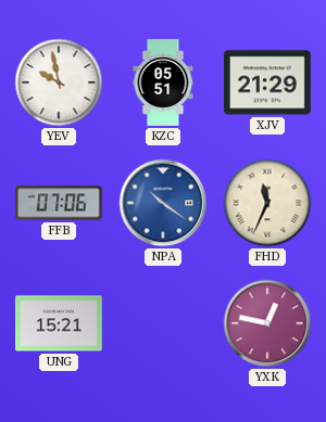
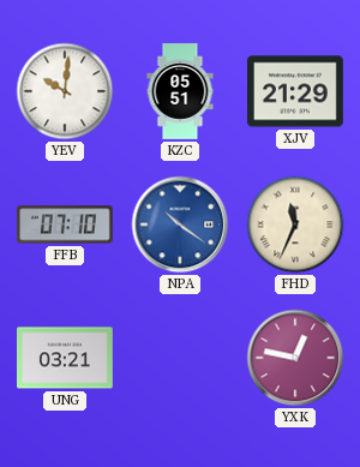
YEV: 9:58 -> 10:01 (65, 91)
FFB: 07:06 -> 07:10 (65, 224)
UNG: 15:21 -> 03:21 (66, 358)
